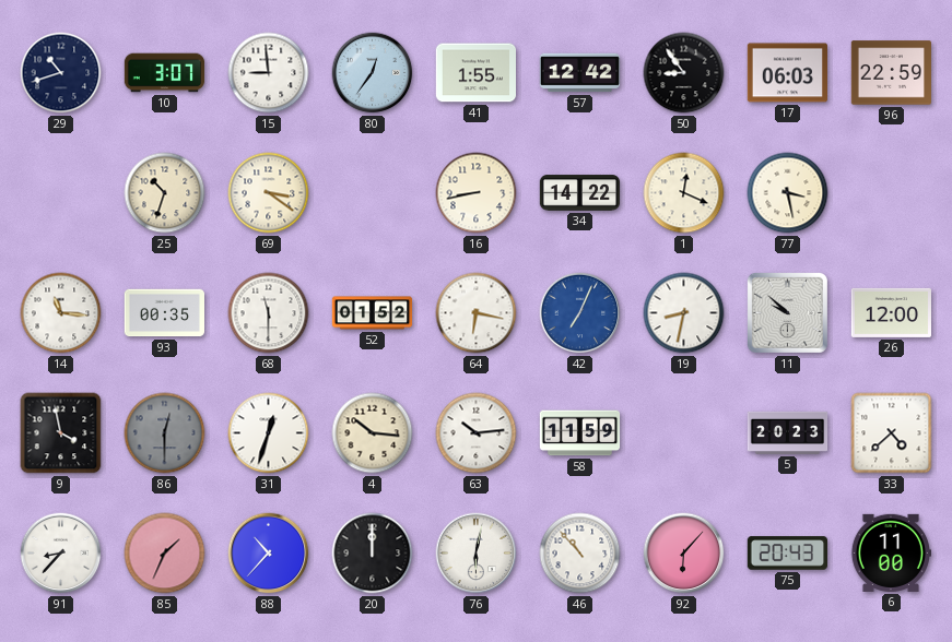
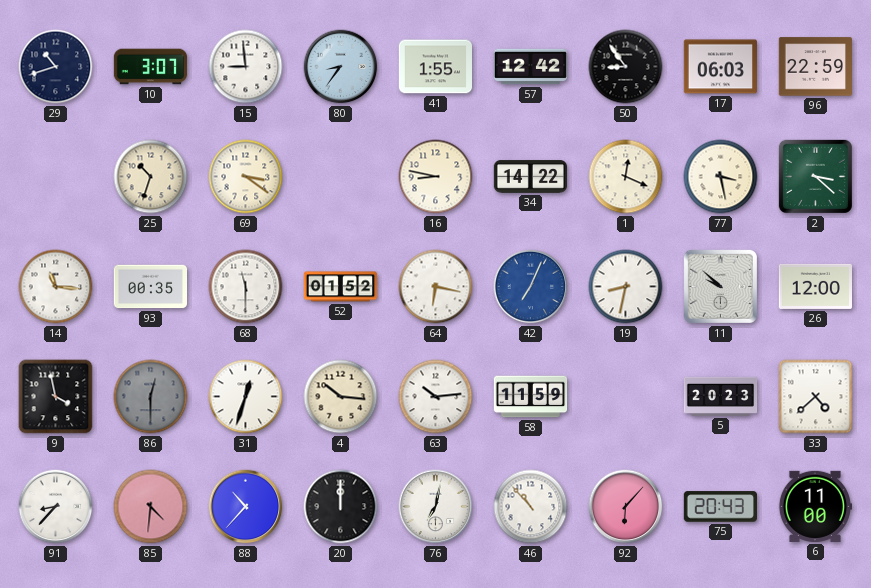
80: 12:36 -> 8:36 (341, 67)
16: 8:43 -> 8:47 (436, 177)
2: none -> 3:22 (815, 176)
85: 1:34 -> 4:31 (151, 507)
76: 6:02 -> 7:02 (436, 507)
